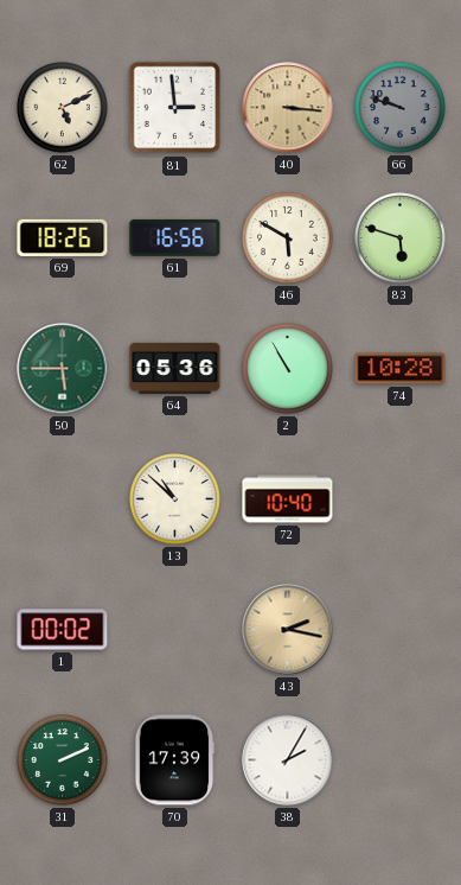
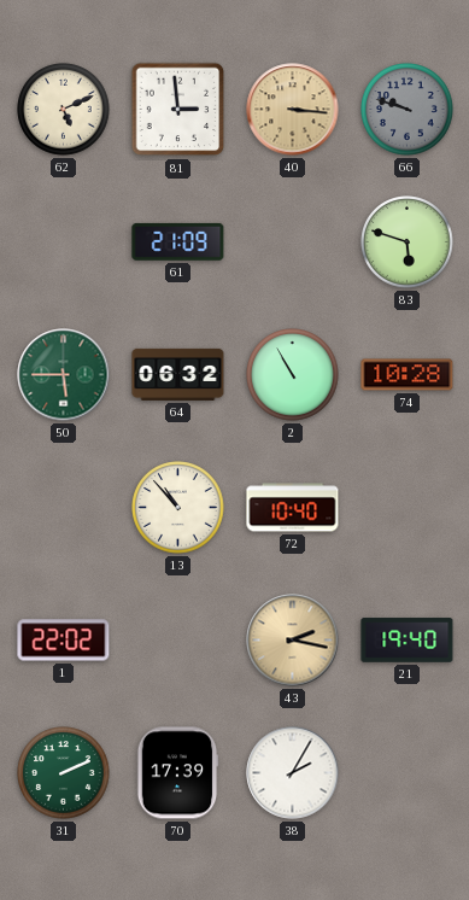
69: 18:26 -> none (63, 237)
61: 16:56 -> 21:09 (178, 241)
46: 5:50 -> none (288, 238)
64: 05:36 -> 06:32 (178, 374)
13: 10:52 -> 10:53 (178, 508)
1: 00:02 -> 22:02 (64, 641)
21: none -> 19:40 (408, 641)
